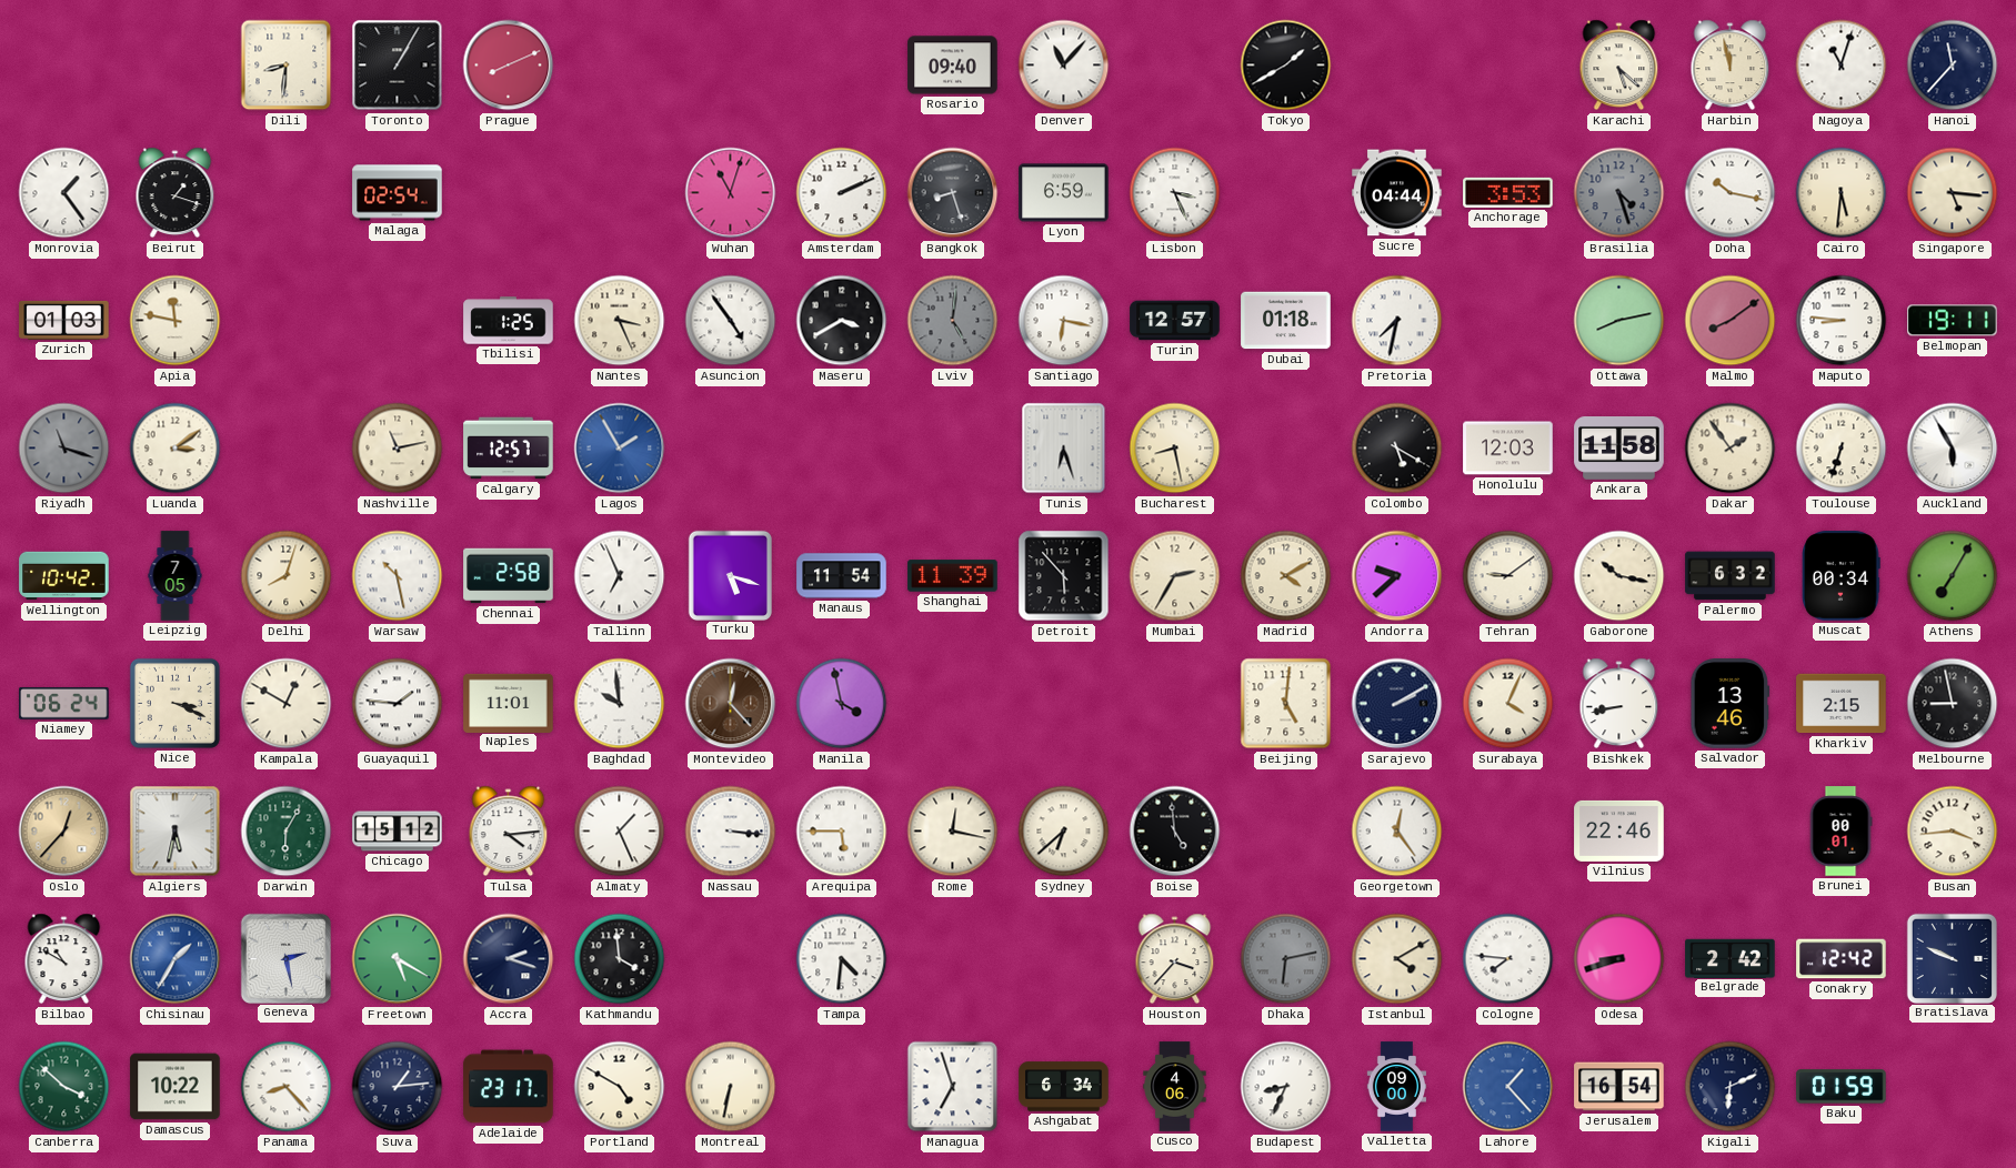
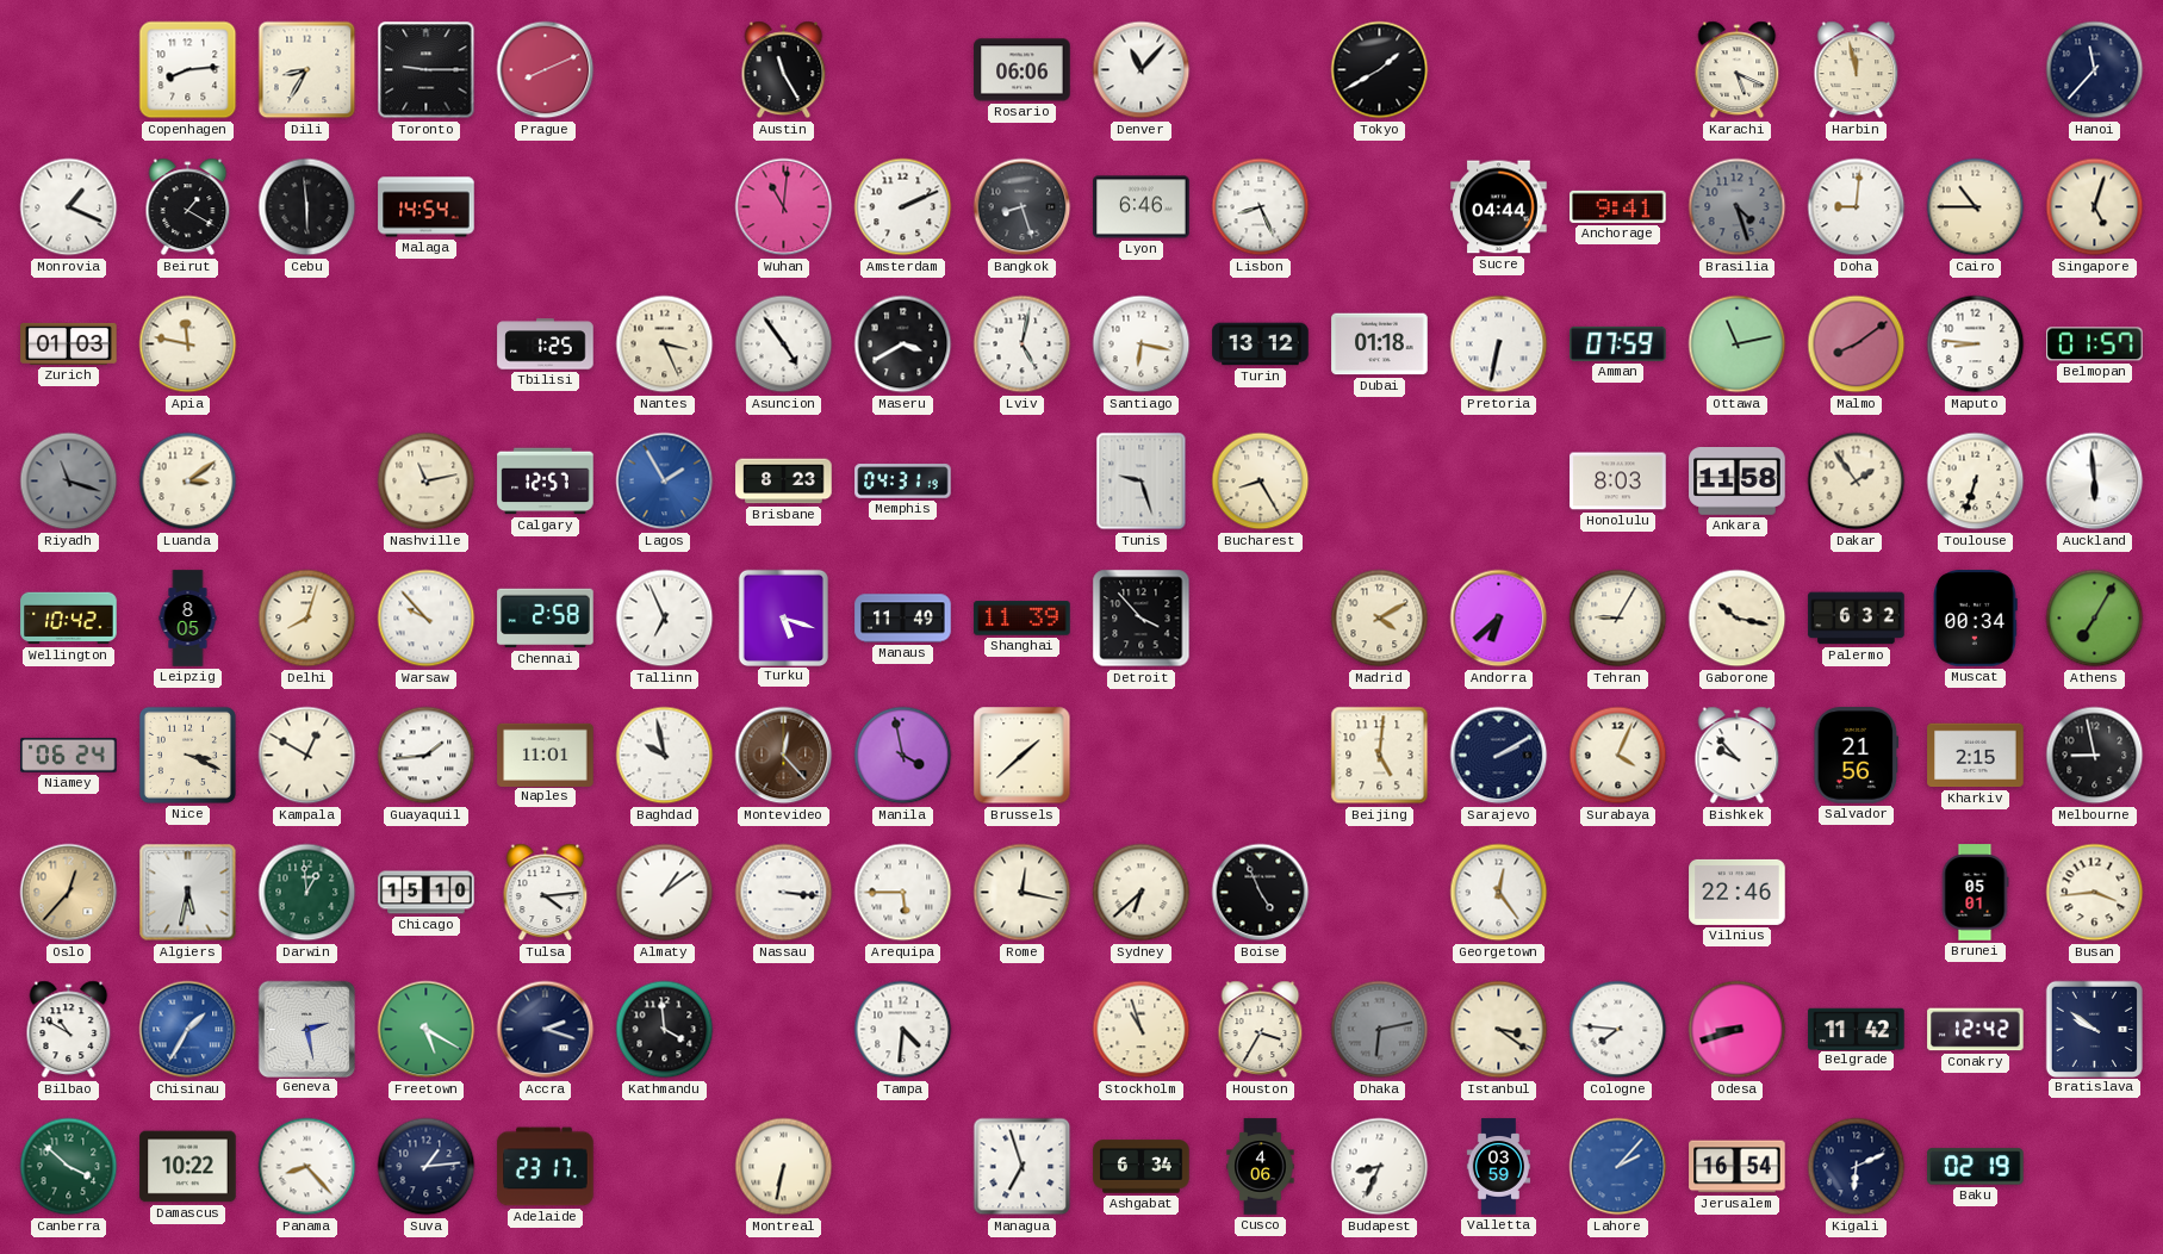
Copenhagen: none -> 8:14 (188, 70)
Dili: 8:31 -> 8:35 (307, 70)
Toronto: 1:05 -> 9:15 (427, 70)
Austin: none -> 11:25 (784, 70)
Rosario: 09:40 -> 06:06 (1023, 70)
Karachi: 5:22 -> 5:19 (1738, 70)
Nagoya: 11:03 -> none (1842, 66)
Monrovia: 1:24 -> 1:19 (69, 207)
Beirut: 1:18 -> 1:20 (188, 207)
Cebu: none -> 5:59 (307, 207)
Malaga: 02:54 -> 14:54 (427, 207)
Wuhan: 11:03 -> 11:01 (784, 207)
Lyon: 6:59 -> 6:46 (1142, 207)
Lisbon: 3:26 -> 8:26 (1261, 207)
Anchorage: 3:53 -> 9:41 (1618, 206)
Doha: 10:17 -> 9:01 (1857, 207)
Cairo: 5:31 -> 10:45 (1976, 207)
Singapore: 5:16 -> 5:03 (2095, 207)
Lviv: 5:01 -> 5:02 (1023, 344)
Lviv dial: grey -> white (1023, 344)
Turin: 12:57 -> 13:12 (1261, 344)
Pretoria: 7:32 -> 6:32 (1499, 344)
Amman: none -> 07:59 (1618, 343)
Ottawa: 8:13 -> 11:13 (1738, 344)
Belmopan: 19:11 -> 01:57 (2095, 344)
Brisbane: none -> 8:23 (784, 482)
Memphis: none -> 04:31 (903, 482)
Tunis: 6:27 -> 9:27 (1142, 482)
Bucharest: 8:28 -> 8:25 (1261, 482)
Colombo: 5:20 -> none (1397, 449)
Honolulu: 12:03 -> 8:03 (1618, 482)
Auckland: 5:55 -> 5:59 (2095, 482)
Leipzig: 7:05 -> 8:05 (188, 619)
Warsaw: 10:28 -> 9:53 (427, 619)
Manaus: 11:54 -> 11:49 (903, 619)
Detroit: 5:53 -> 3:53 (1142, 619)
Mumbai: 2:35 -> none (1175, 576)
Andorra: 9:38 -> 6:38 (1499, 619)
Tehran: 9:09 -> 9:05 (1618, 619)
Guayaquil: 1:46 -> 1:44 (427, 756)
Baghdad: 9:59 -> 9:58 (665, 756)
Brussels: none -> 1:38 (1023, 756)
Bishkek: 8:43 -> 9:53 (1738, 756)
Salvador: 13:46 -> 21:56 (1857, 756)
Darwin: 6:05 -> 12:59 (307, 893)
Chicago: 15:12 -> 15:10 (427, 893)
Almaty: 1:26 -> 1:09 (665, 893)
Boise: 4:59 -> 4:56 (1261, 893)
Brunei: 00:01 -> 05:01 (1975, 893)
Stockholm: none -> 10:57 (1142, 1030)
Houston: 3:37 -> 3:35 (1261, 1030)
Istanbul: 4:10 -> 3:21 (1499, 1030)
Belgrade: 2:42 -> 11:42 (1857, 1029)
Bratislava: 9:49 -> 9:51 (2094, 1029)
Portland: 4:50 -> none (620, 1087)
Valletta: 09:00 -> 03:59 (1499, 1167)
Lahore: 1:23 -> 2:07 (1618, 1167)
Baku: 01:59 -> 02:19 (1976, 1167)
